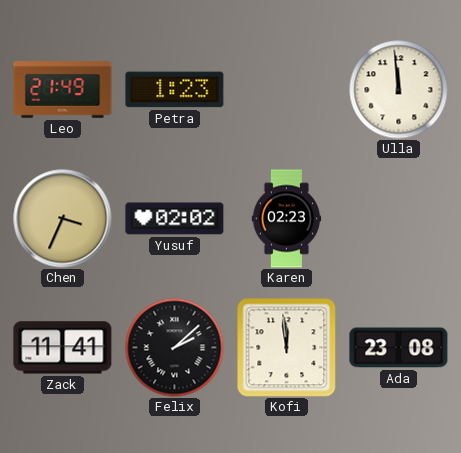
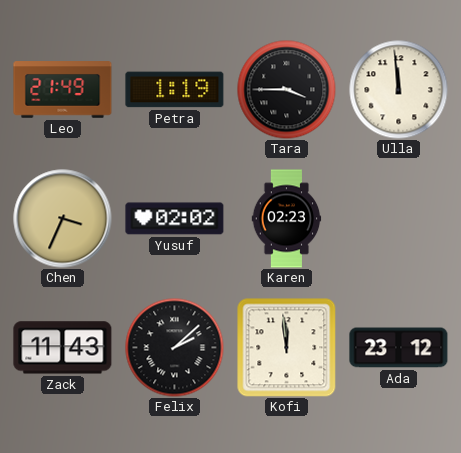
Petra: 1:23 -> 1:19 (175, 90)
Tara: none -> 3:45 (287, 90)
Zack: 11:41 -> 11:43 (63, 348)
Ada: 23:08 -> 23:12 (399, 348)
